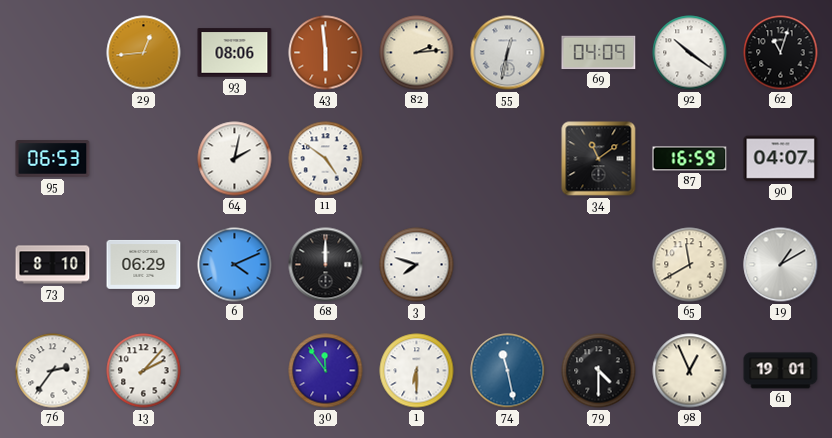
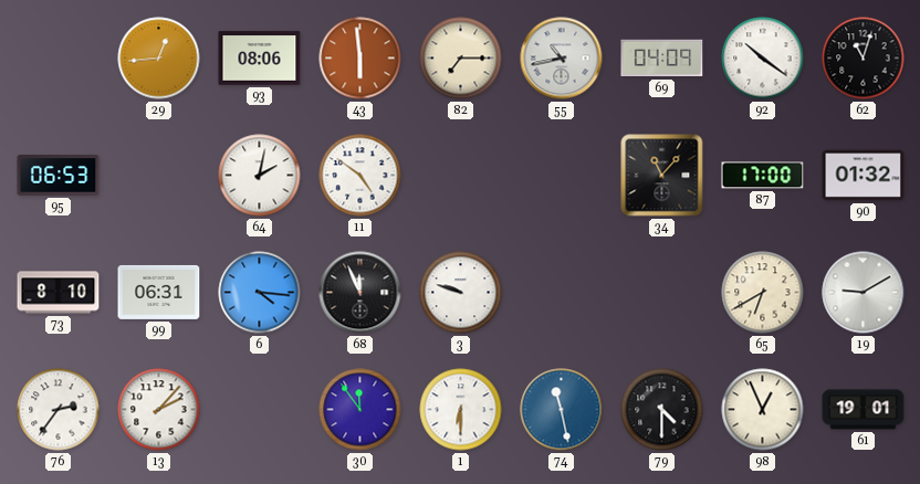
82: 2:14 -> 7:15 (461, 59)
55: 12:32 -> 10:43 (562, 59)
34: 11:09 -> 11:07 (662, 176)
87: 16:59 -> 17:00 (763, 176)
90: 04:07 -> 01:32 (864, 176)
99: 06:29 -> 06:31 (159, 292)
6: 4:11 -> 4:16 (260, 293)
68: 12:00 -> 11:56 (360, 293)
3: 7:48 -> 9:48 (461, 293)
65: 11:40 -> 6:40 (763, 293)
19: 1:10 -> 9:10 (864, 293)
